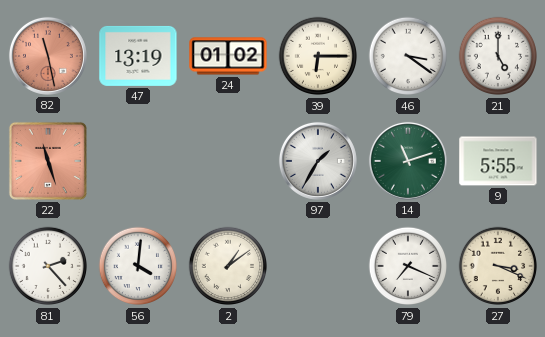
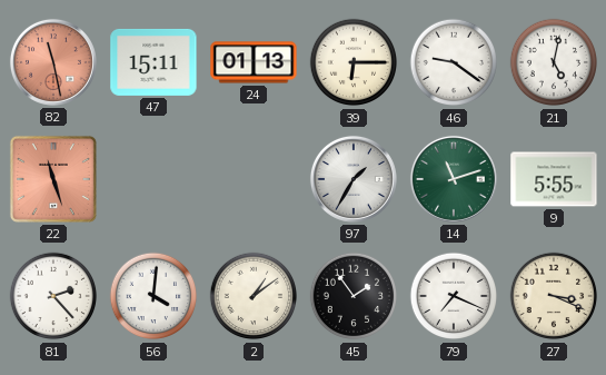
47: 13:19 -> 15:11 (153, 62)
24: 01:02 -> 01:13 (254, 62)
46: 3:21 -> 9:21 (454, 62)
21: 5:00 -> 5:02 (554, 62)
45: none -> 1:54 (354, 296)
